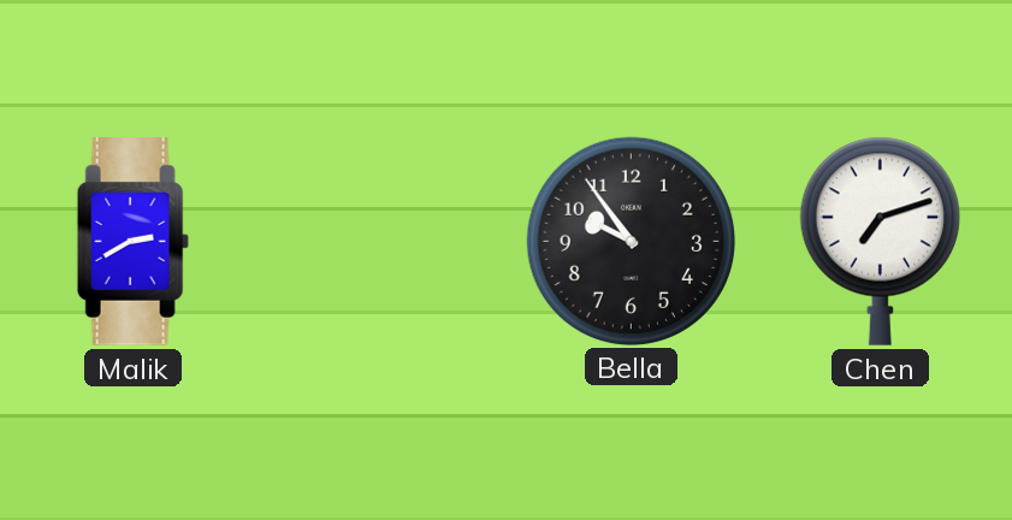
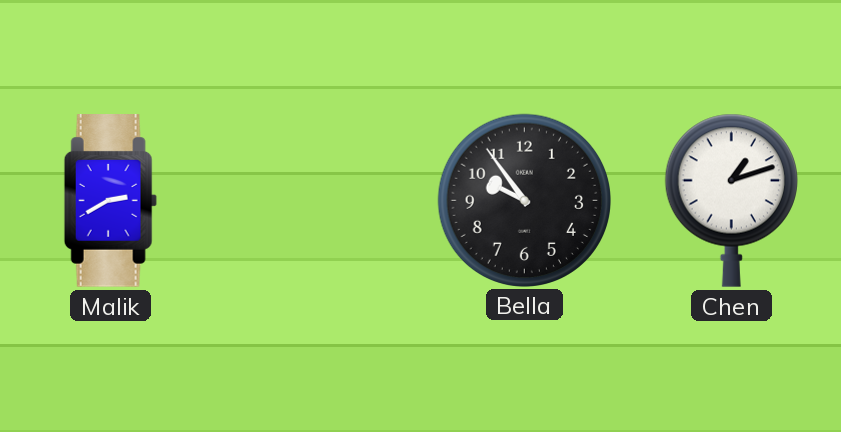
Chen: 7:12 -> 1:12 (731, 200)
